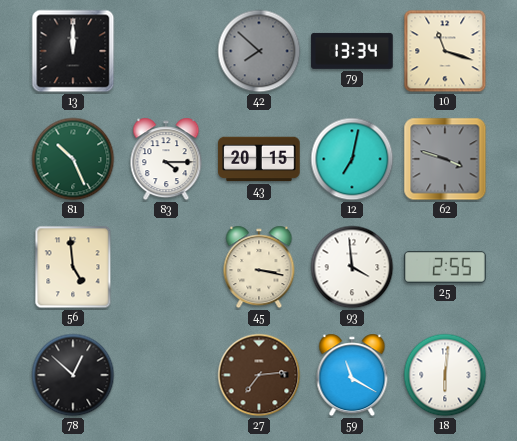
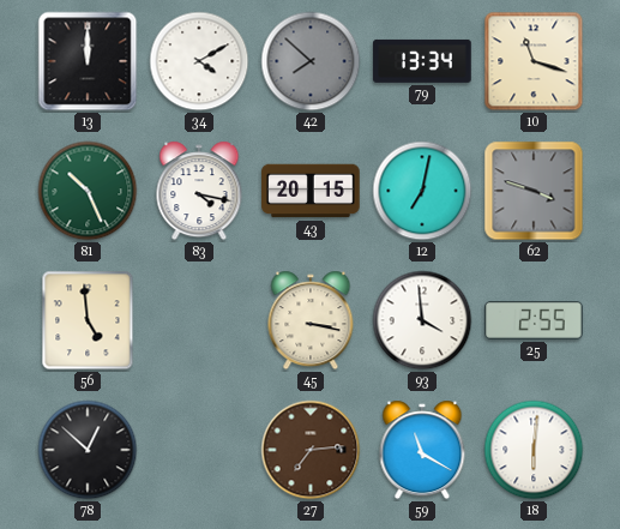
34: none -> 4:10 (199, 61)
83: 4:15 -> 4:17 (199, 191)
